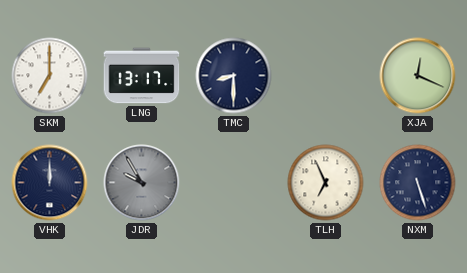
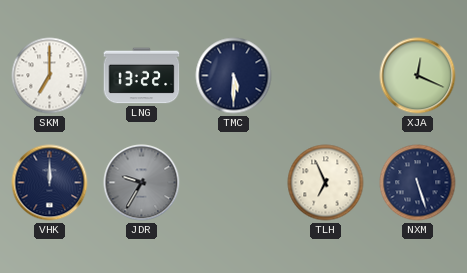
LNG: 13:17 -> 13:22 (142, 76)
TMC: 8:30 -> 5:30 (234, 76)
JDR: 9:55 -> 9:35 (142, 183)
